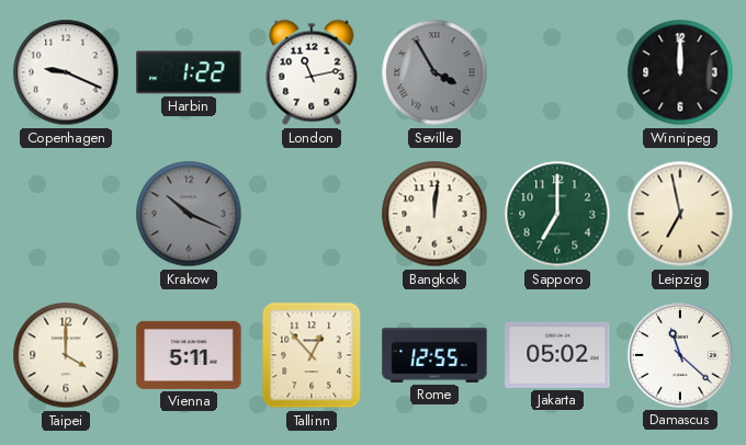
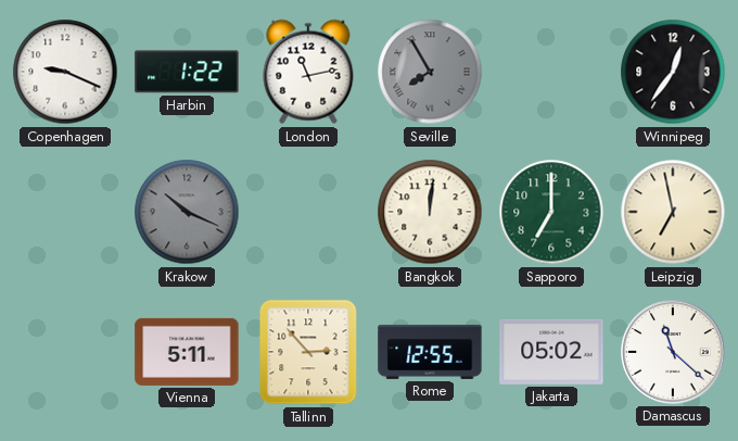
Seville: 3:55 -> 7:55 (430, 72)
Winnipeg: 12:00 -> 12:36 (673, 72)
Taipei: 4:00 -> none (66, 355)
Tallinn: 12:53 -> 2:53 (308, 352)
